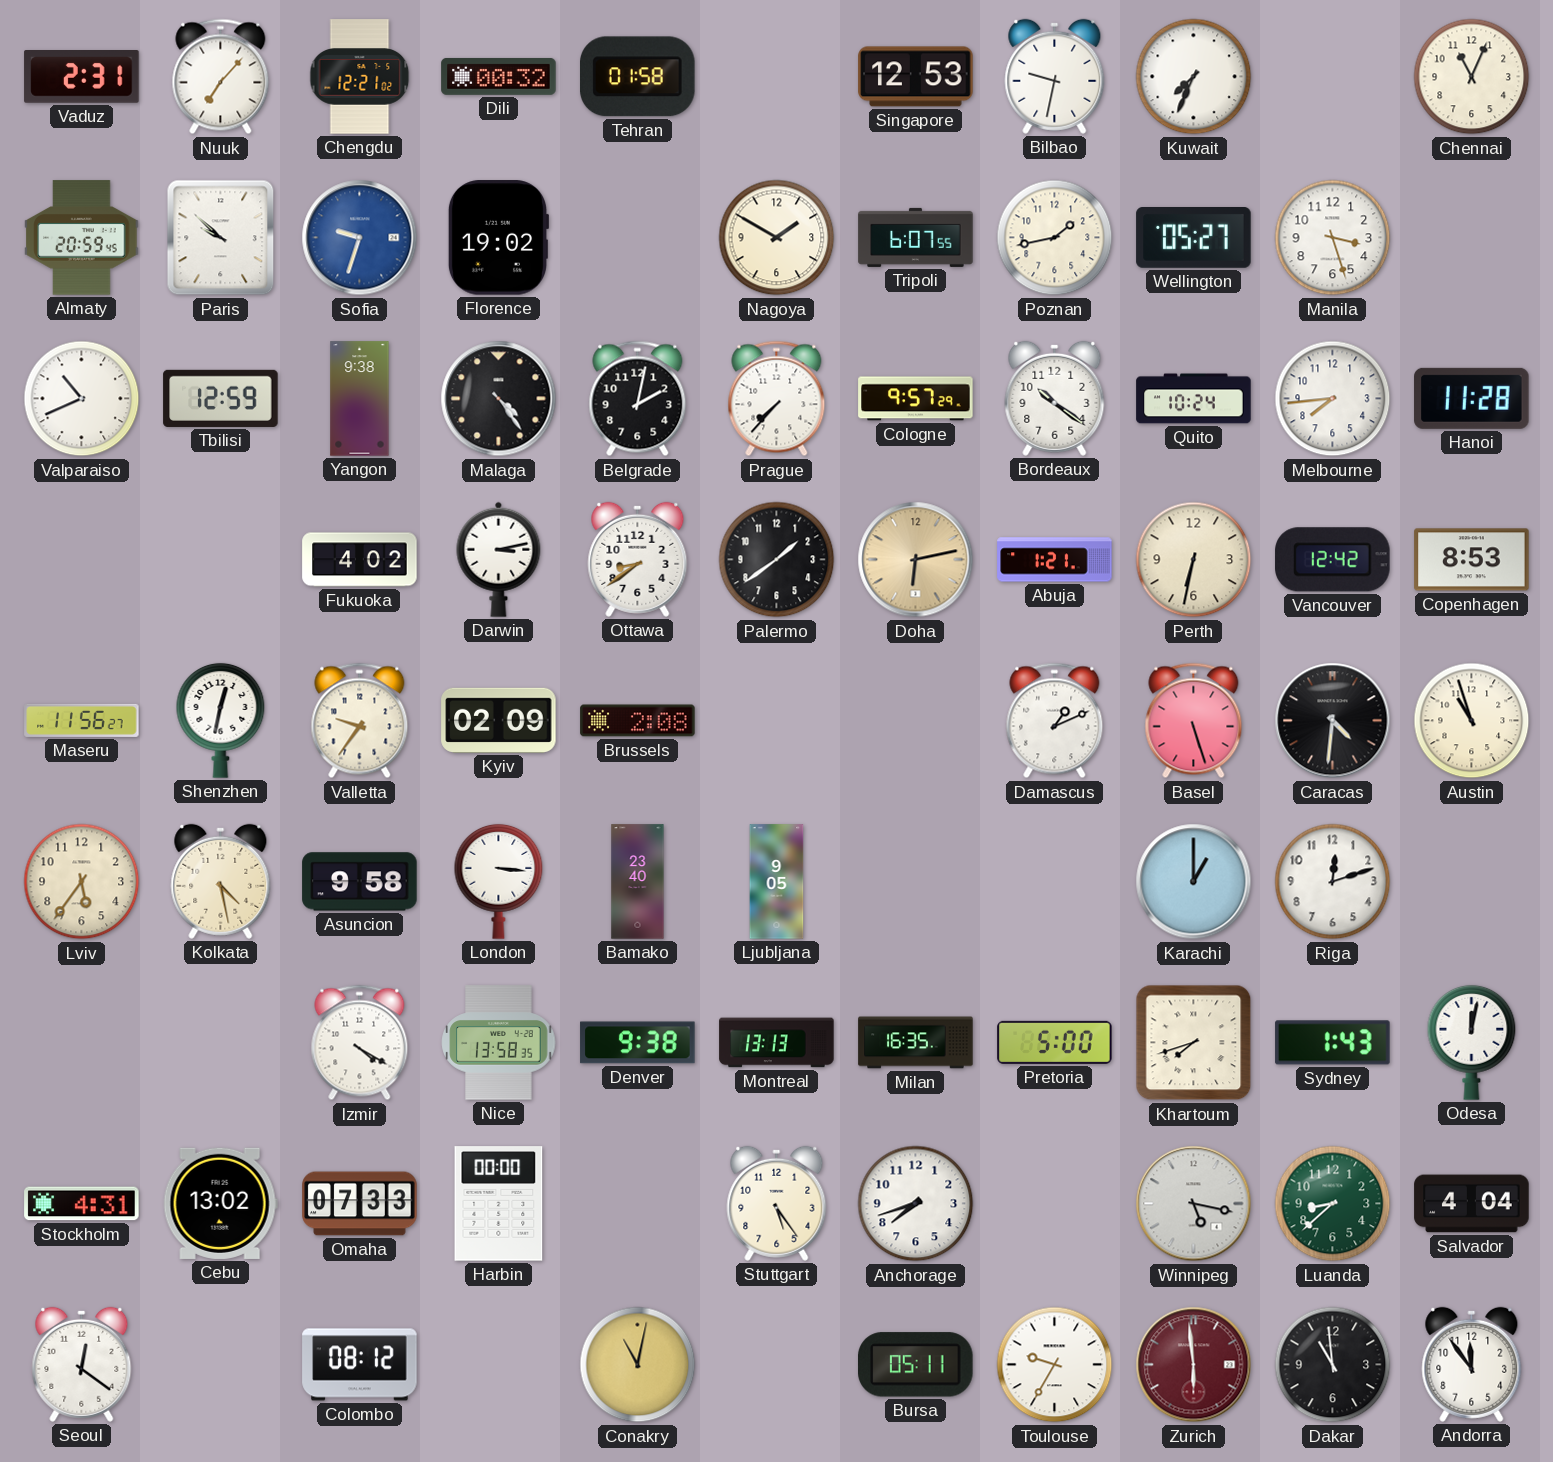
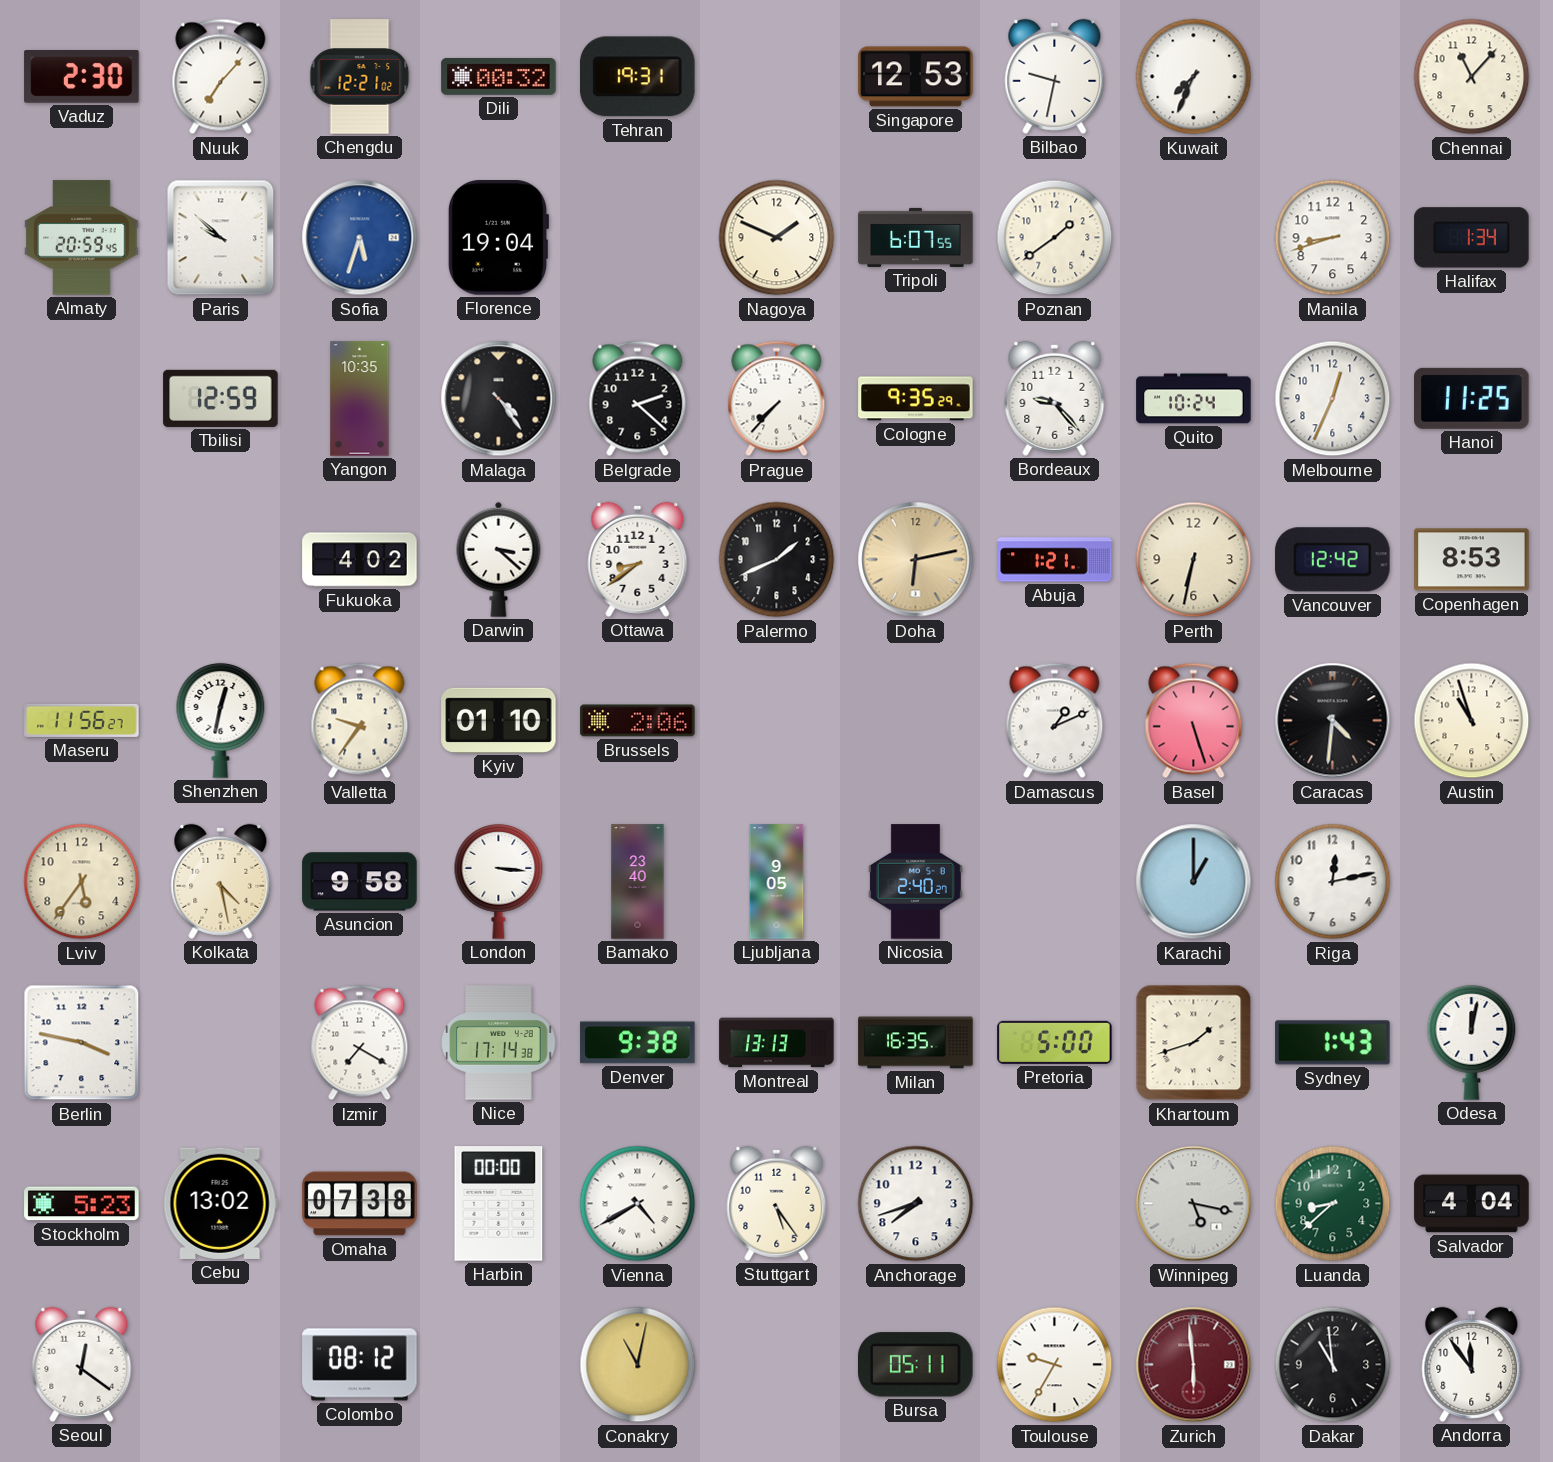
Vaduz: 2:31 -> 2:30 (82, 77)
Tehran: 01:58 -> 19:31 (638, 77)
Chennai: 11:04 -> 11:07 (1472, 77)
Sofia: 9:33 -> 5:33 (360, 238)
Florence: 19:02 -> 19:04 (497, 238)
Nagoya: 1:50 -> 1:49 (777, 238)
Poznan: 1:43 -> 1:39 (1055, 238)
Wellington: 05:27 -> none (1194, 238)
Manila: 3:27 -> 8:42 (1333, 238)
Halifax: none -> 1:34 (1472, 238)
Valparaiso: 10:41 -> none (82, 399)
Yangon: 9:38 -> 10:35 (360, 399)
Belgrade: 2:02 -> 2:22 (638, 399)
Cologne: 9:57 -> 9:35 (916, 399)
Bordeaux: 10:21 -> 9:23 (1055, 398)
Melbourne: 7:44 -> 12:34 (1333, 399)
Hanoi: 11:28 -> 11:25 (1472, 398)
Darwin: 3:13 -> 3:22 (499, 559)
Palermo: 1:39 -> 1:41 (777, 560)
Kyiv: 02:09 -> 01:10 (499, 720)
Brussels: 2:08 -> 2:06 (638, 721)
Nicosia: none -> 2:40 (915, 882)
Riga: 12:12 -> 12:13 (1333, 882)
Berlin: none -> 3:47 (82, 1043)
Izmir: 4:20 -> 7:20 (360, 1043)
Nice: 13:58 -> 17:14 (499, 1043)
Khartoum: 7:42 -> 1:42 (1194, 1043)
Stockholm: 4:31 -> 5:23 (82, 1204)
Omaha: 07:33 -> 07:38 (360, 1204)
Vienna: none -> 4:40 (638, 1204)
